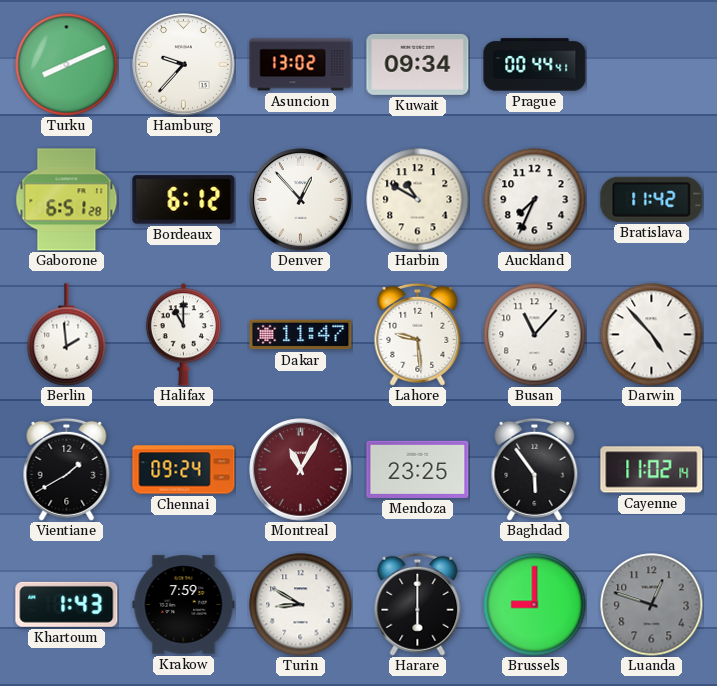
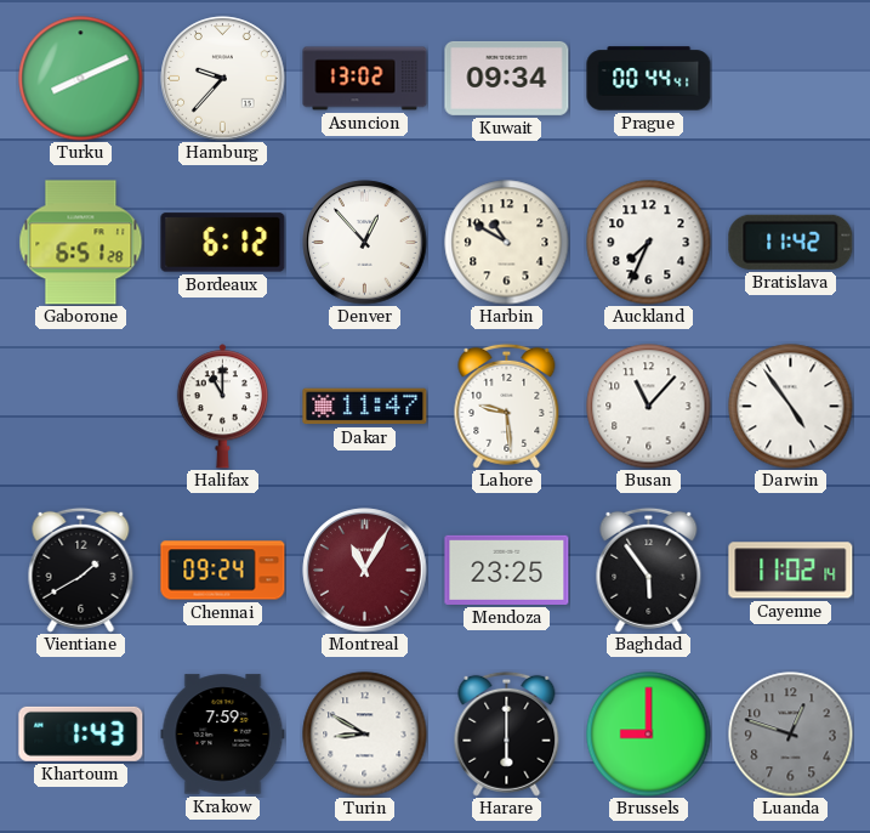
Berlin: 1:59 -> none (67, 335)
Darwin: 4:53 -> 4:54 (791, 407)
